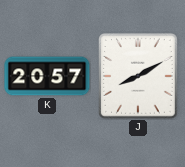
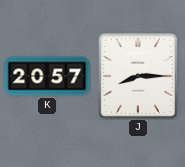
J: 8:10 -> 8:15 (139, 77)
